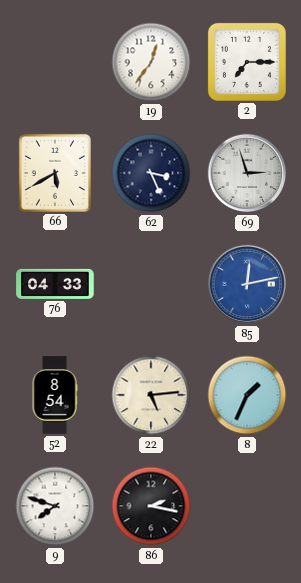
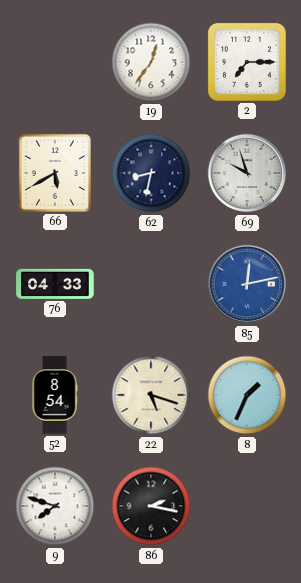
62: 3:26 -> 8:32 (151, 173)
69: 2:57 -> 9:57 (247, 173)
22: 5:14 -> 5:18 (151, 395)
